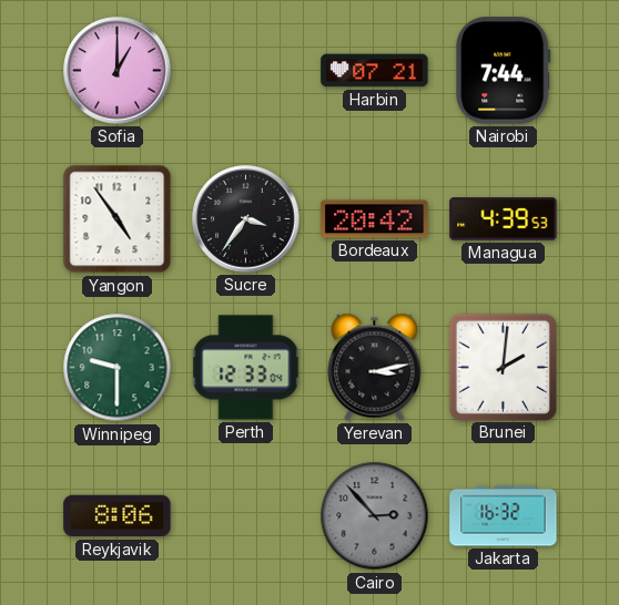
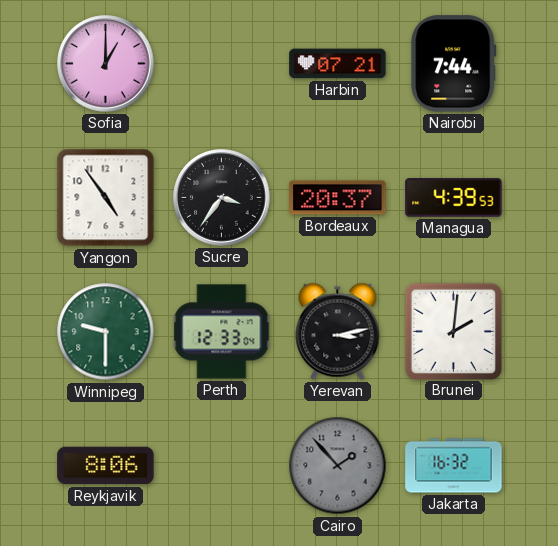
Bordeaux: 20:42 -> 20:37 (338, 198)
Cairo: 2:53 -> 1:53 (338, 466)
